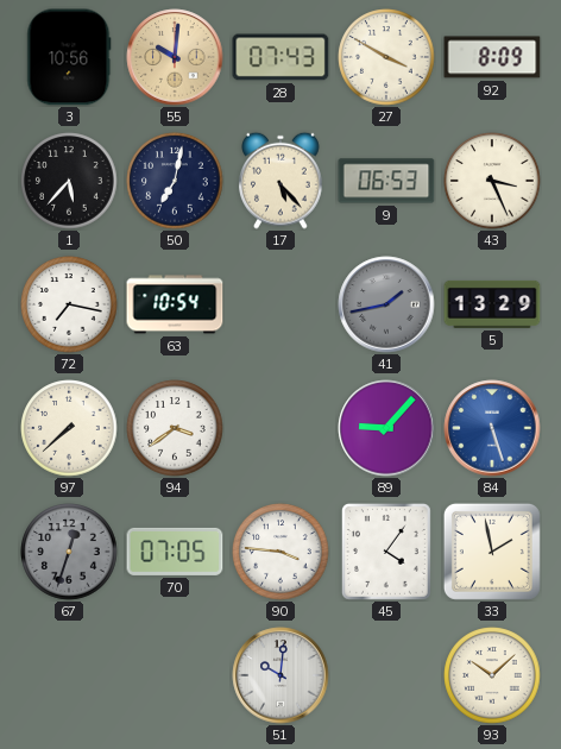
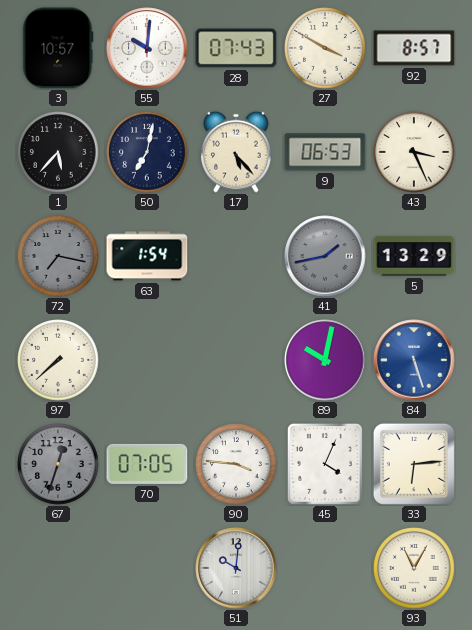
3: 10:56 -> 10:57 (58, 48)
55 dial: champagne -> white (147, 48)
92: 8:09 -> 8:57 (414, 48)
72 dial: white -> grey (58, 256)
63: 10:54 -> 1:54 (147, 256)
94: 3:39 -> none (175, 428)
89: 9:07 -> 10:02 (325, 360)
45: 4:06 -> 4:04 (325, 464)
33: 1:58 -> 6:14 (414, 464)
93: 10:08 -> 11:05 (414, 568)
